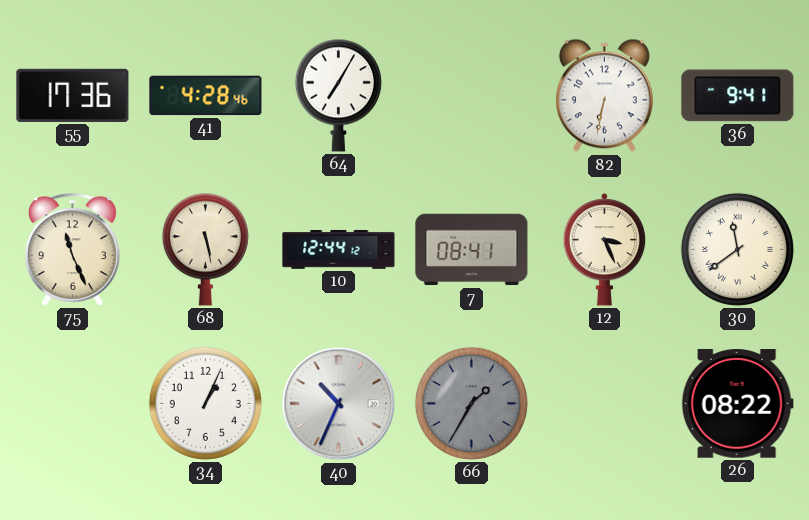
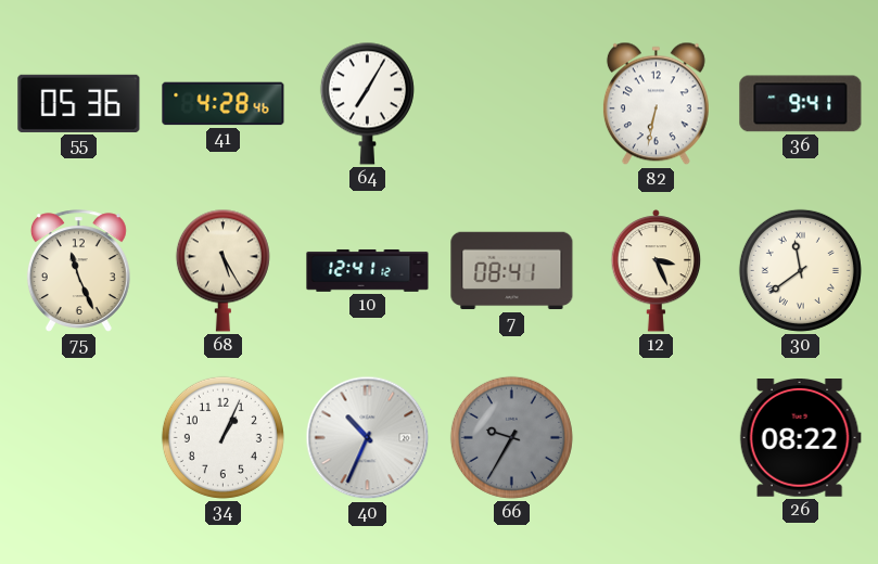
55: 17:36 -> 05:36 (79, 103)
68: 5:28 -> 5:25 (222, 270)
10: 12:44 -> 12:41 (368, 270)
66: 1:35 -> 9:35 (511, 437)
